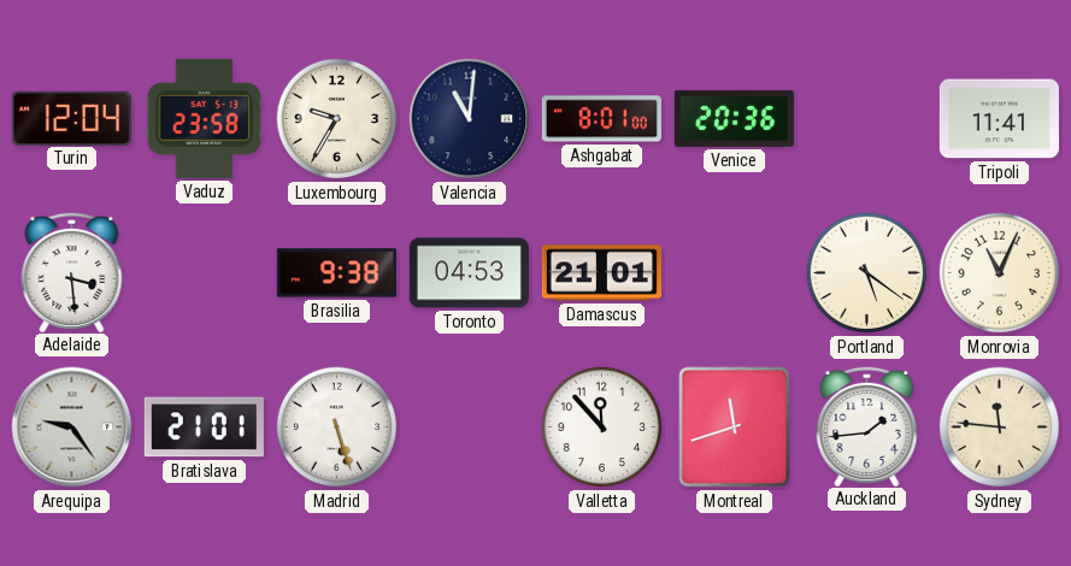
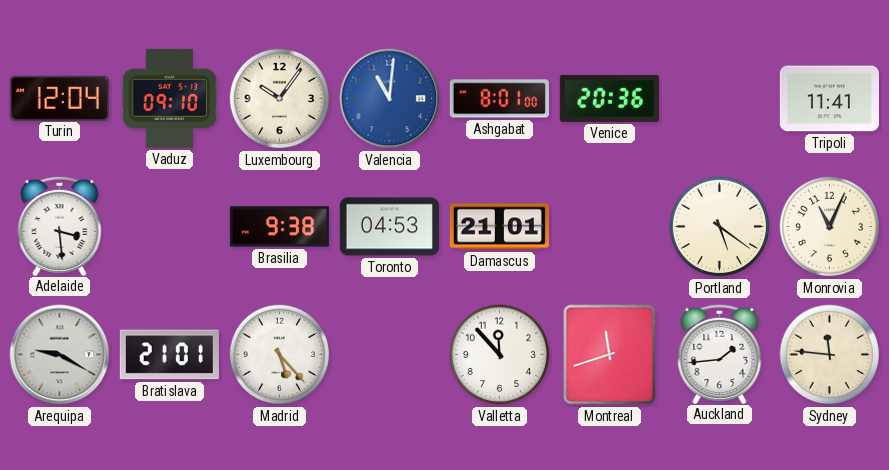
Vaduz: 23:58 -> 09:10 (170, 98)
Luxembourg: 9:35 -> 10:06 (280, 99)
Valencia dial: navy -> blue (390, 99)
Arequipa: 9:24 -> 9:20 (60, 355)
Madrid: 5:27 -> 5:23 (280, 355)
